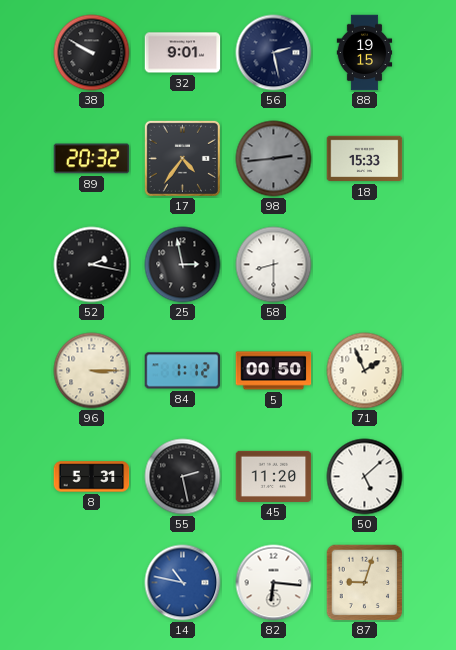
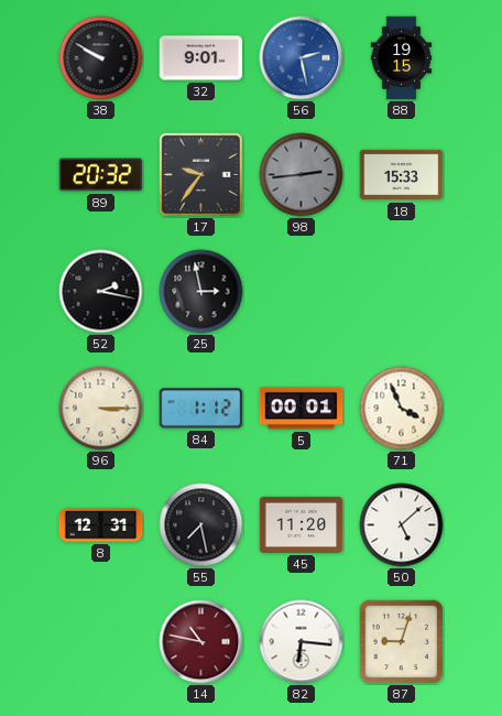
56 dial: navy -> blue (302, 58)
17: 4:36 -> 9:36 (200, 174)
58: 8:30 -> none (274, 265)
5: 00:50 -> 00:01 (302, 409)
71: 1:56 -> 3:56 (402, 409)
8: 5:31 -> 12:31 (101, 525)
55: 2:28 -> 7:28 (201, 525)
14 dial: blue -> burgundy (201, 642)
